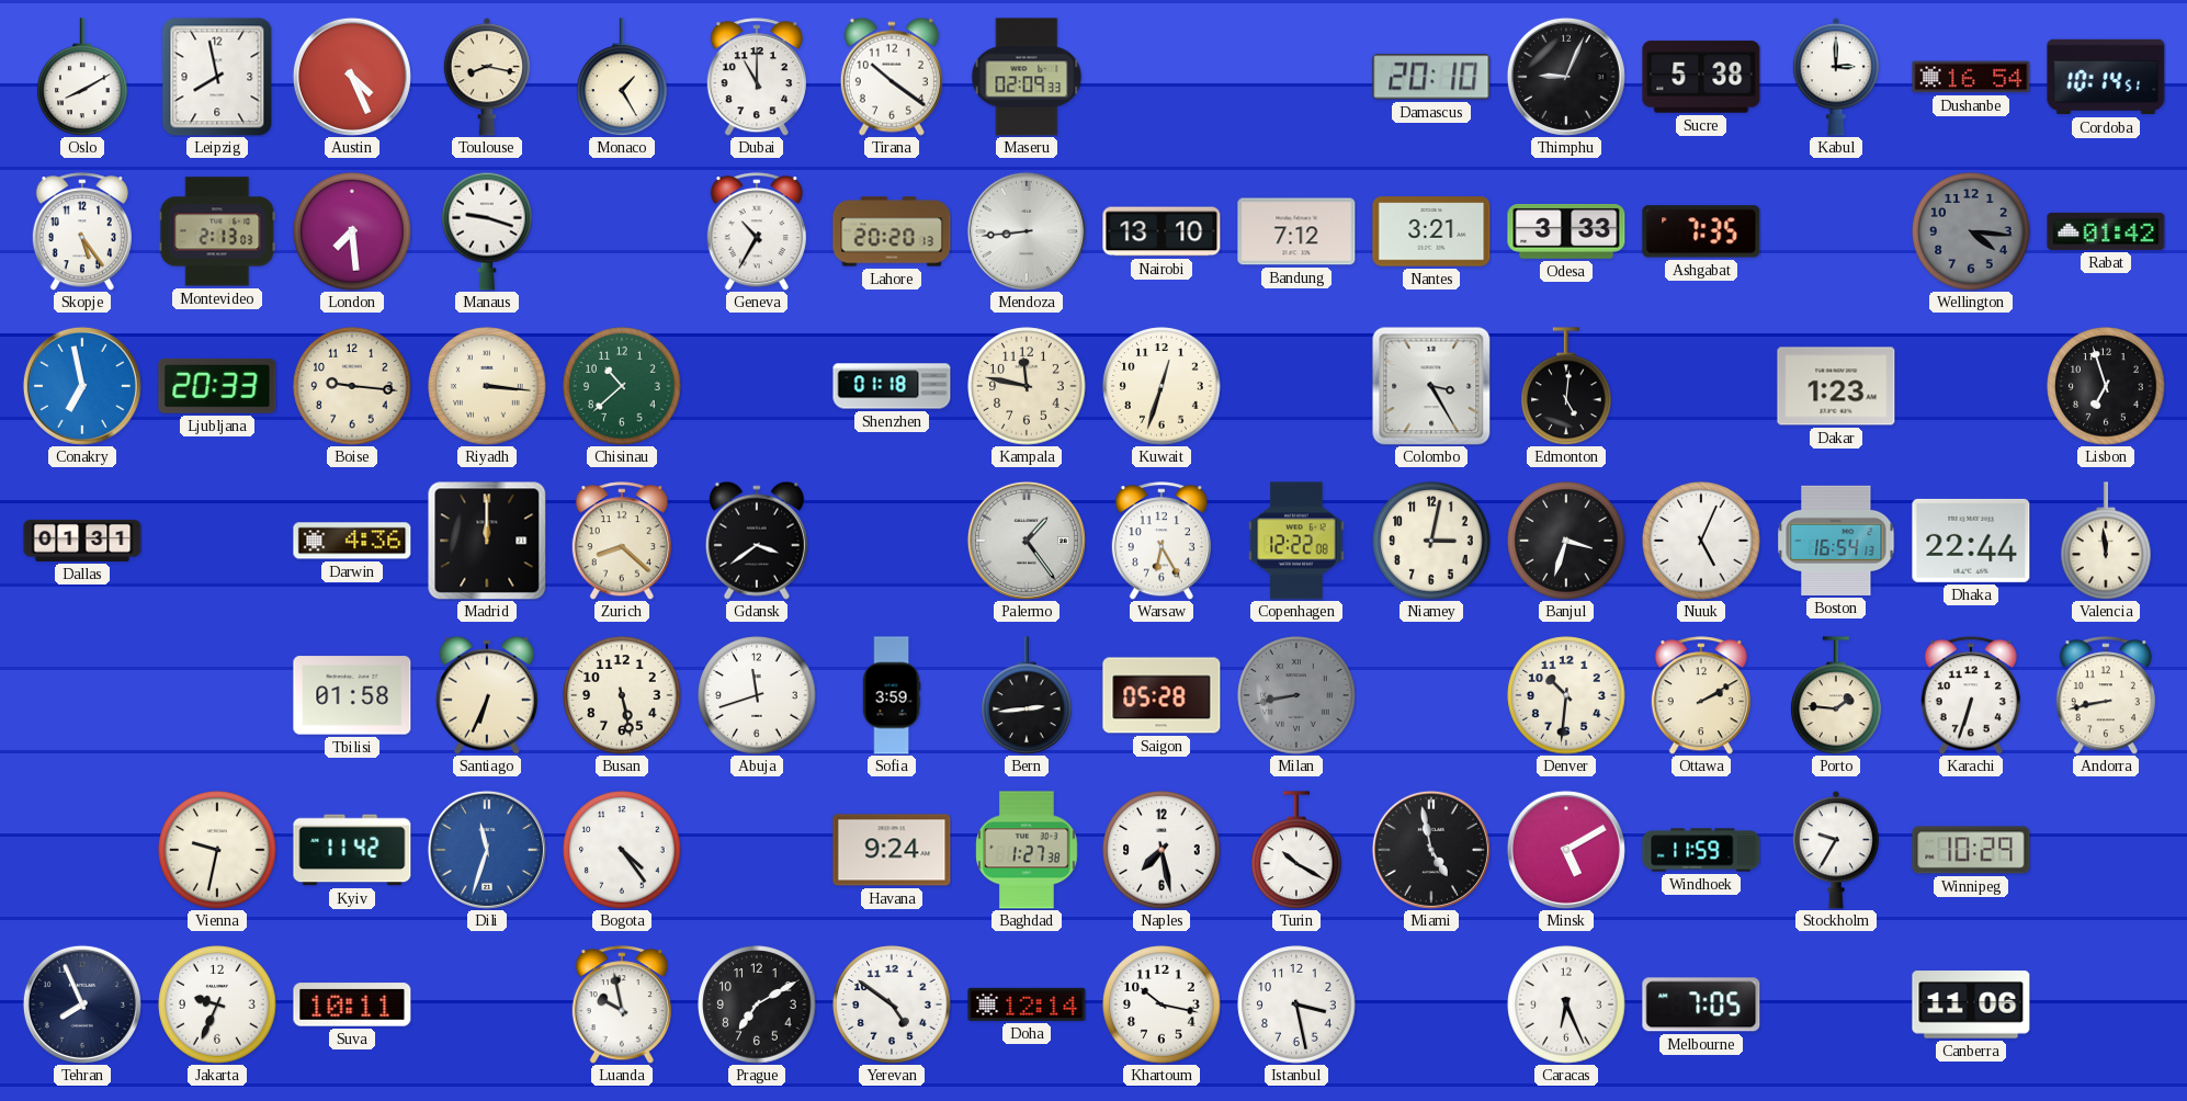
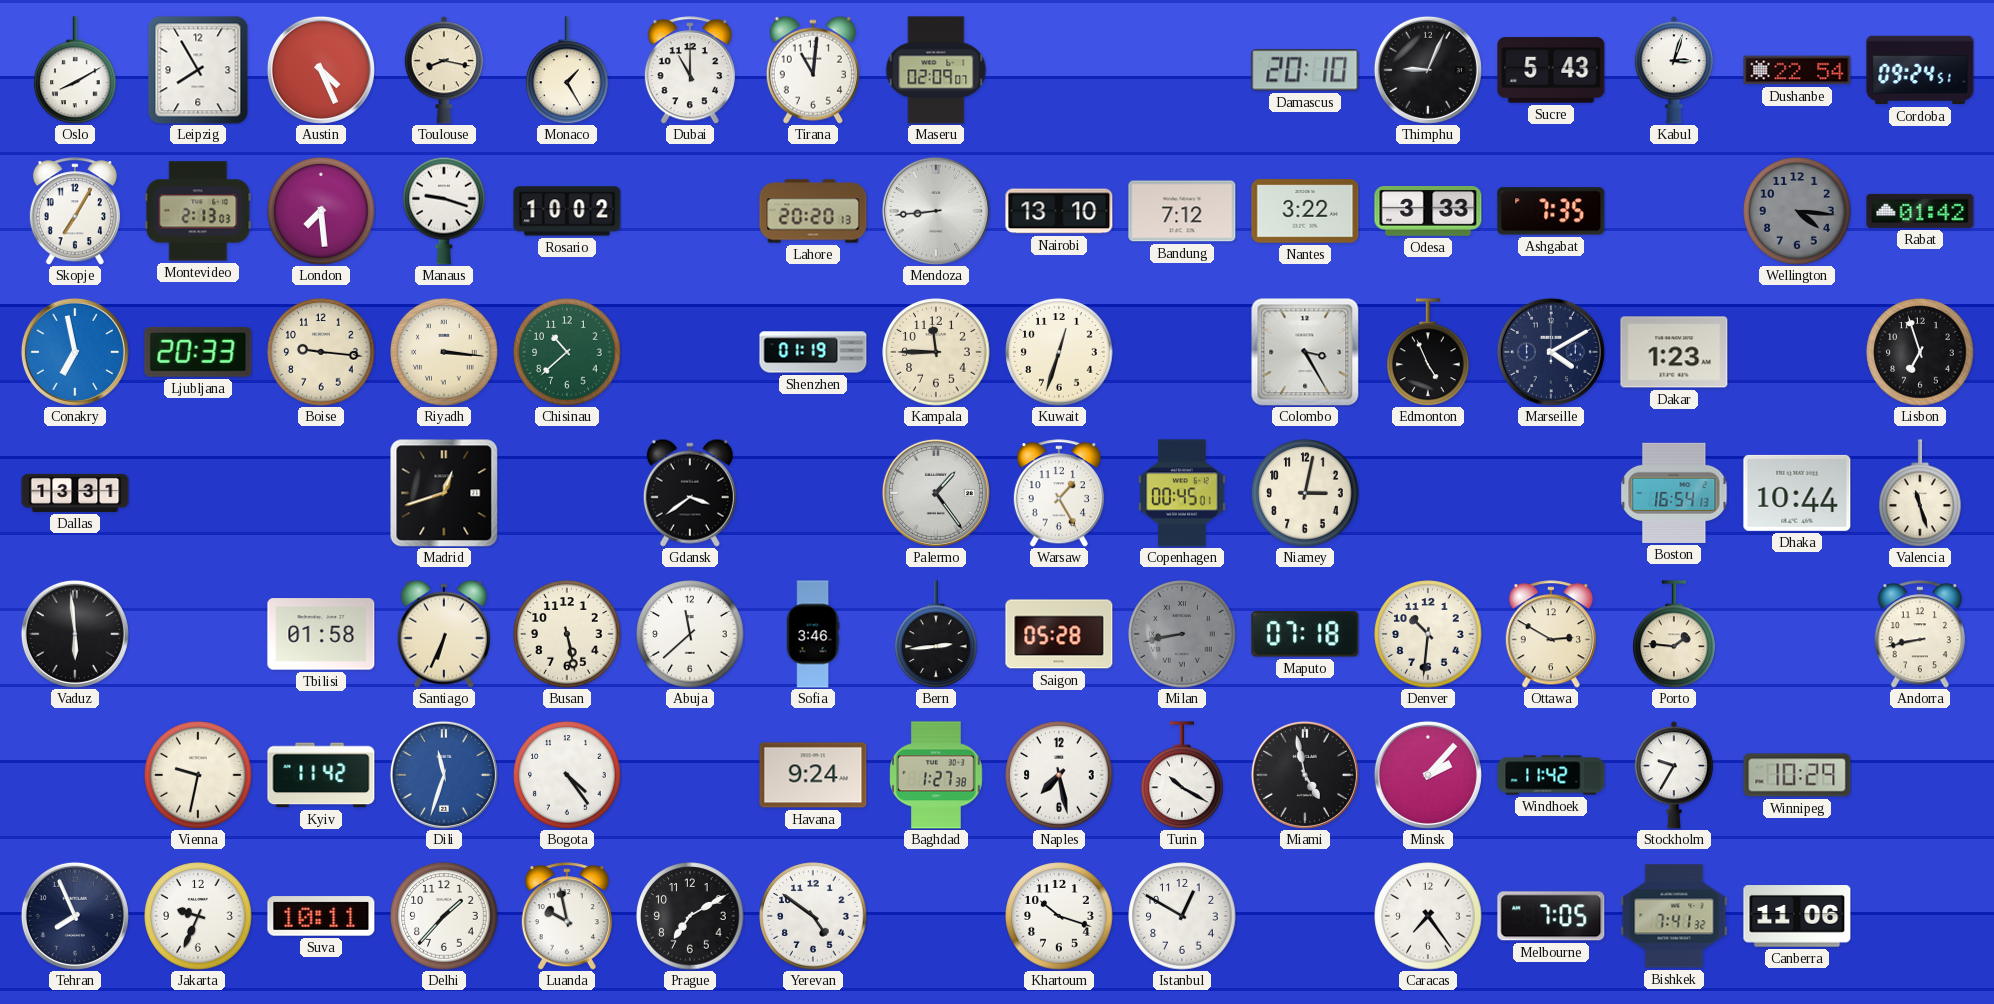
Leipzig: 7:58 -> 7:55 (198, 70)
Tirana: 10:21 -> 11:01 (813, 70)
Maseru: 02:09:33 -> 02:09:07 (936, 70)
Sucre: 5:38 -> 5:43 (1551, 70)
Kabul: 3:00 -> 3:03 (1673, 70)
Dushanbe: 16:54 -> 22:54 (1797, 70)
Cordoba: 10:14 -> 09:24 (1920, 70)
Skopje: 5:24 -> 7:05 (75, 211)
Rosario: none -> 10:02 (567, 211)
Geneva: 10:35 -> none (757, 231)
Nantes: 3:21 -> 3:22 (1305, 211)
Shenzhen: 01:18 -> 01:19 (813, 352)
Kampala: 11:47 -> 11:45 (936, 352)
Edmonton: 5:01 -> 4:56 (1428, 352)
Marseille: none -> 4:10 (1551, 352)
Dallas: 01:31 -> 13:31 (75, 493)
Darwin: 4:36 -> none (352, 541)
Madrid: 12:00 -> 12:42 (444, 493)
Zurich: 8:22 -> none (622, 541)
Warsaw: 6:25 -> 1:25 (1059, 493)
Copenhagen: 12:22 -> 00:45 (1182, 493)
Banjul: 3:33 -> none (1566, 541)
Nuuk: 5:04 -> none (1701, 541)
Dhaka: 22:44 -> 10:44 (1797, 493)
Valencia: 11:59 -> 11:27 (1920, 493)
Vaduz: none -> 5:59 (75, 634)
Abuja: 11:42 -> 11:38 (690, 634)
Sofia: 3:59 -> 3:46 (813, 634)
Maputo: none -> 07:18 (1305, 634)
Ottawa: 2:10 -> 2:50 (1551, 634)
Karachi: 6:33 -> none (1971, 695)
Minsk: 5:10 -> 2:07 (1428, 775)
Windhoek: 11:59 -> 11:42 (1551, 775)
Delhi: none -> 1:37 (444, 916)
Doha: 12:14 -> none (1027, 1004)
Khartoum: 10:17 -> 10:18 (1059, 916)
Istanbul: 3:28 -> 12:50 (1182, 916)
Caracas: 6:26 -> 7:24 (1428, 916)
Bishkek: none -> 7:41 (1674, 916)
